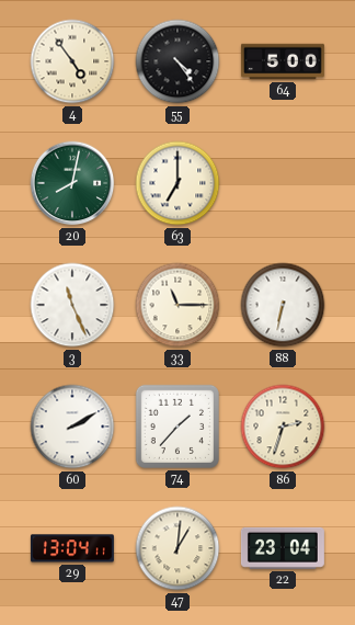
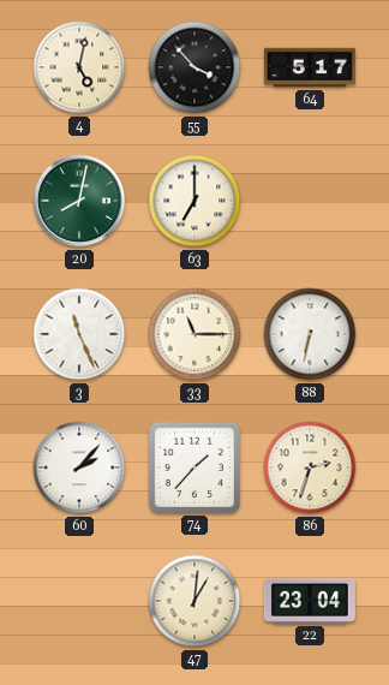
4: 4:54 -> 5:02 (79, 67)
55: 4:24 -> 3:53 (194, 67)
64: 5:00 -> 5:17 (310, 67)
60: 2:10 -> 2:07 (79, 467)
29: 13:04 -> none (72, 548)
